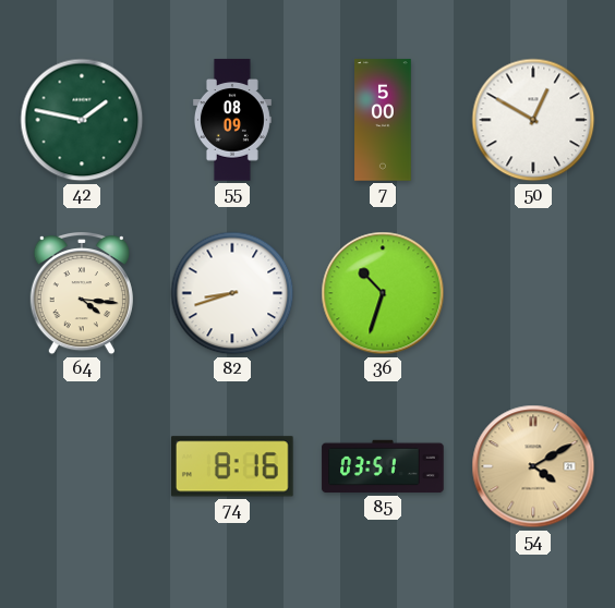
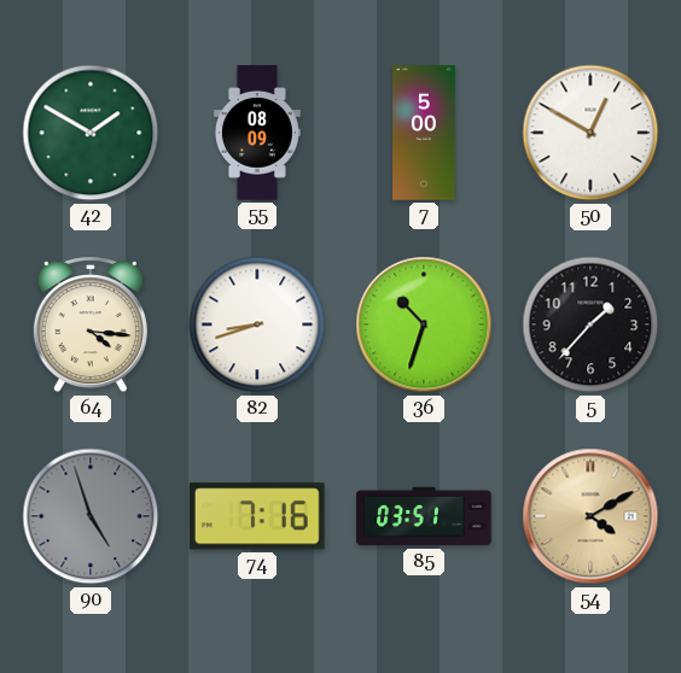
42: 1:47 -> 1:50 (91, 133)
5: none -> 1:37 (590, 324)
90: none -> 4:57 (91, 516)
74: 8:16 -> 7:16 (257, 516)
